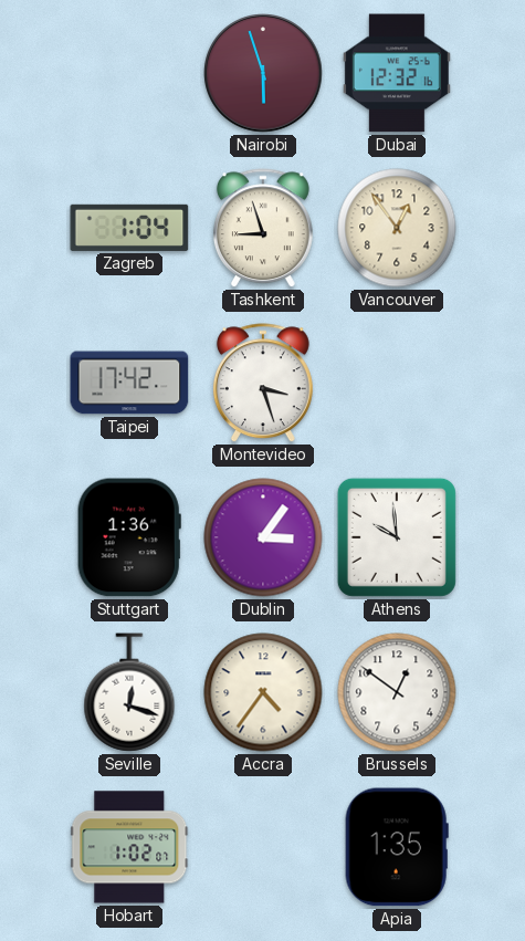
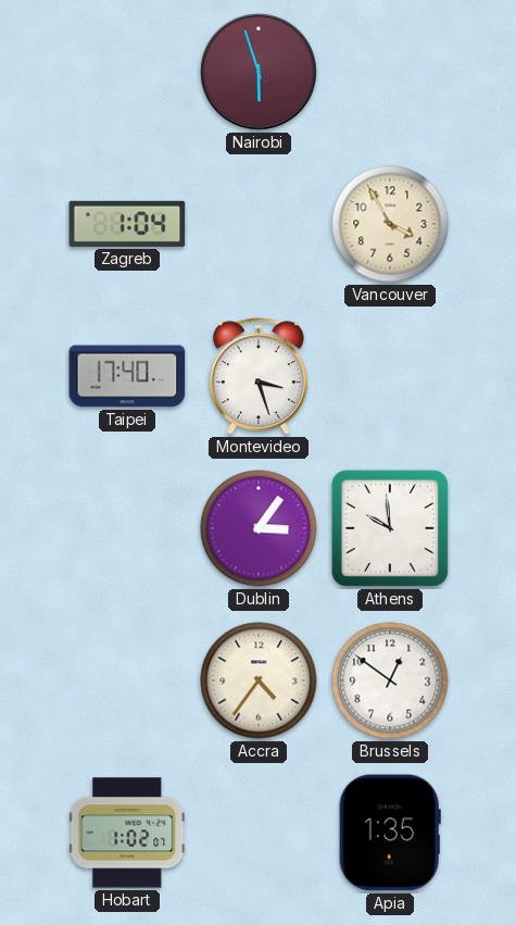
Dubai: 12:32 -> none (397, 73)
Tashkent: 8:57 -> none (263, 229)
Vancouver: 12:54 -> 3:55 (390, 224)
Taipei: 17:42 -> 17:40 (127, 376)
Stuttgart: 1:36 -> none (129, 537)
Seville: 12:18 -> none (129, 692)
